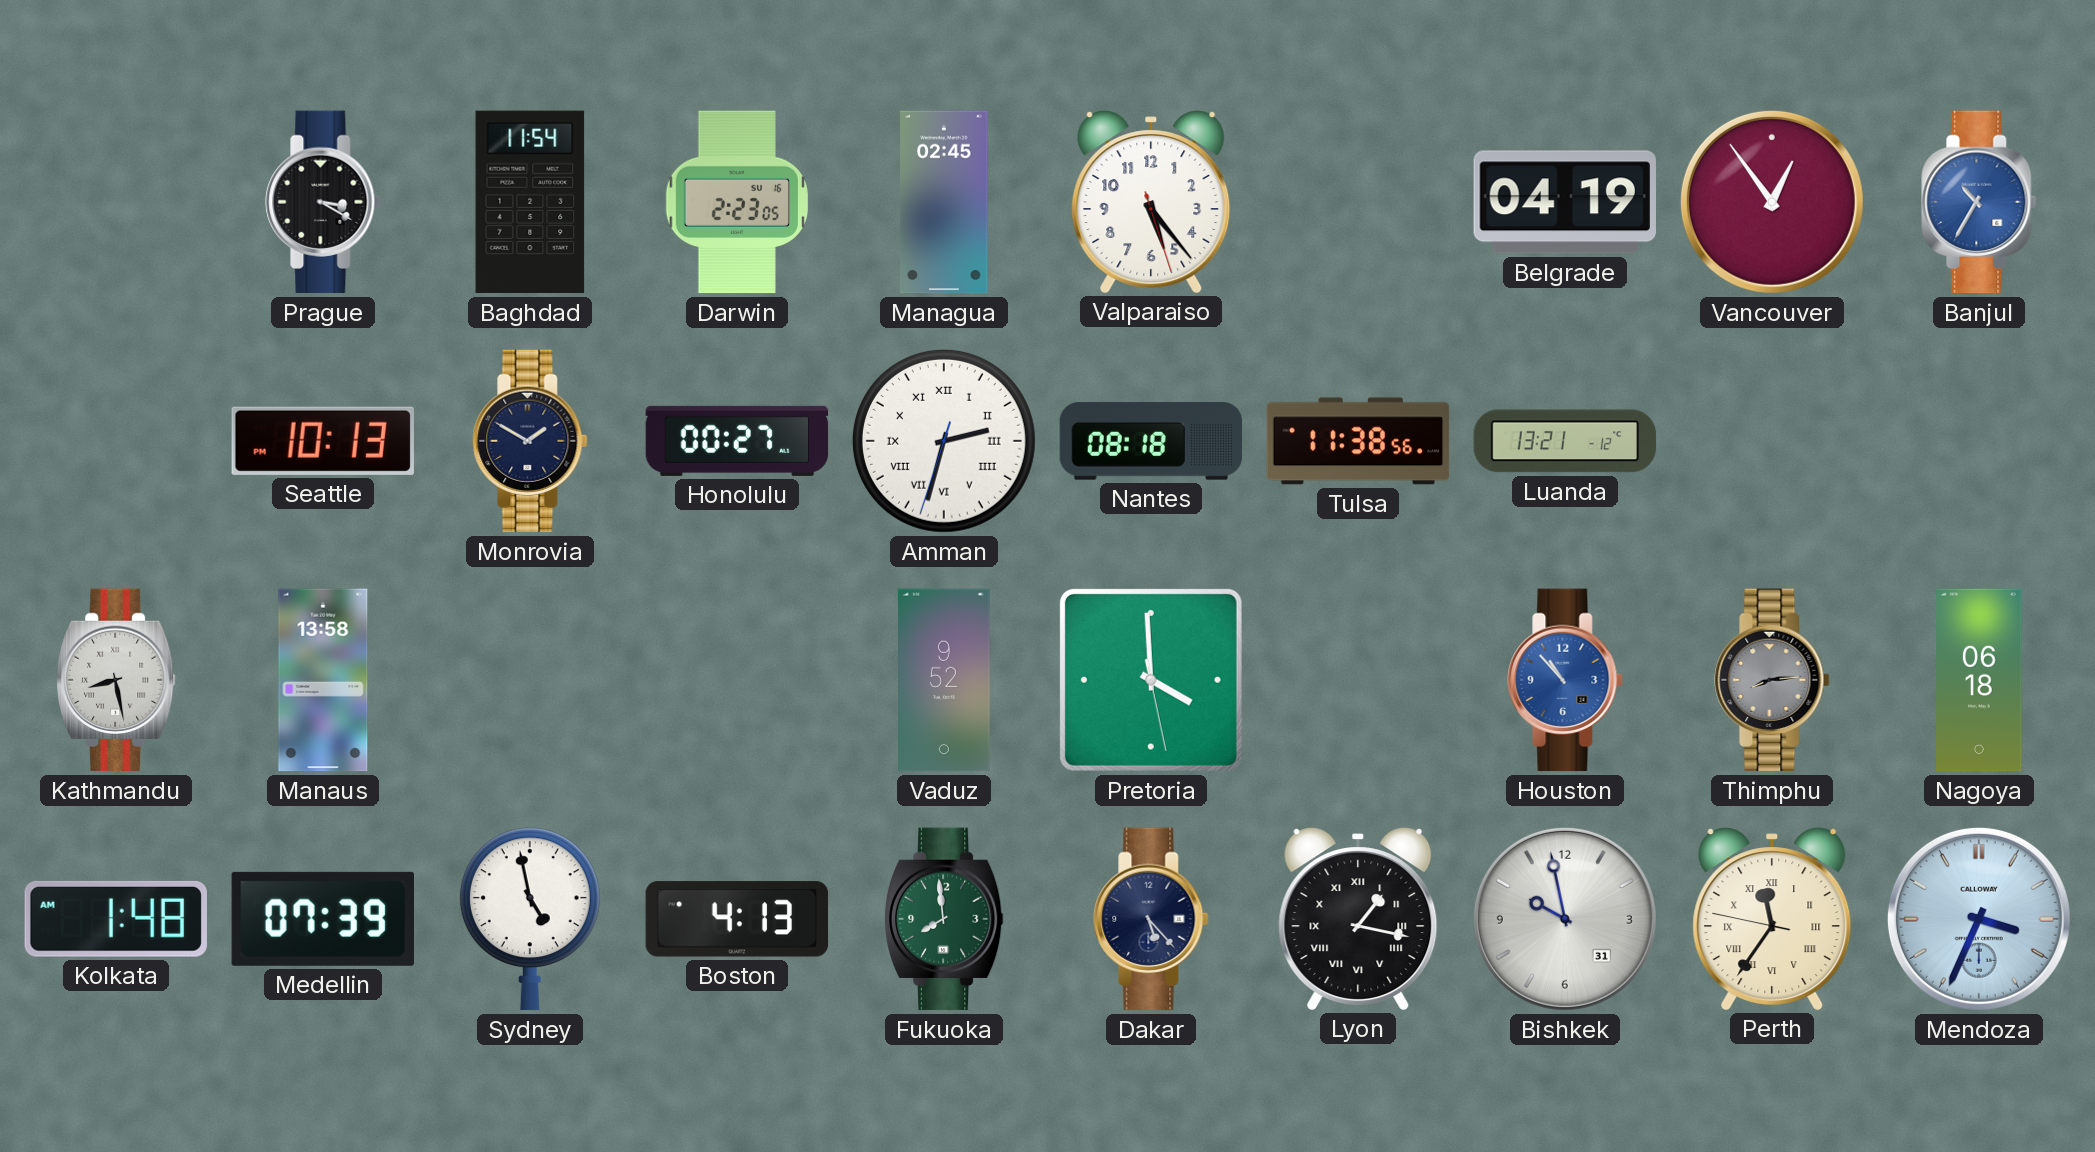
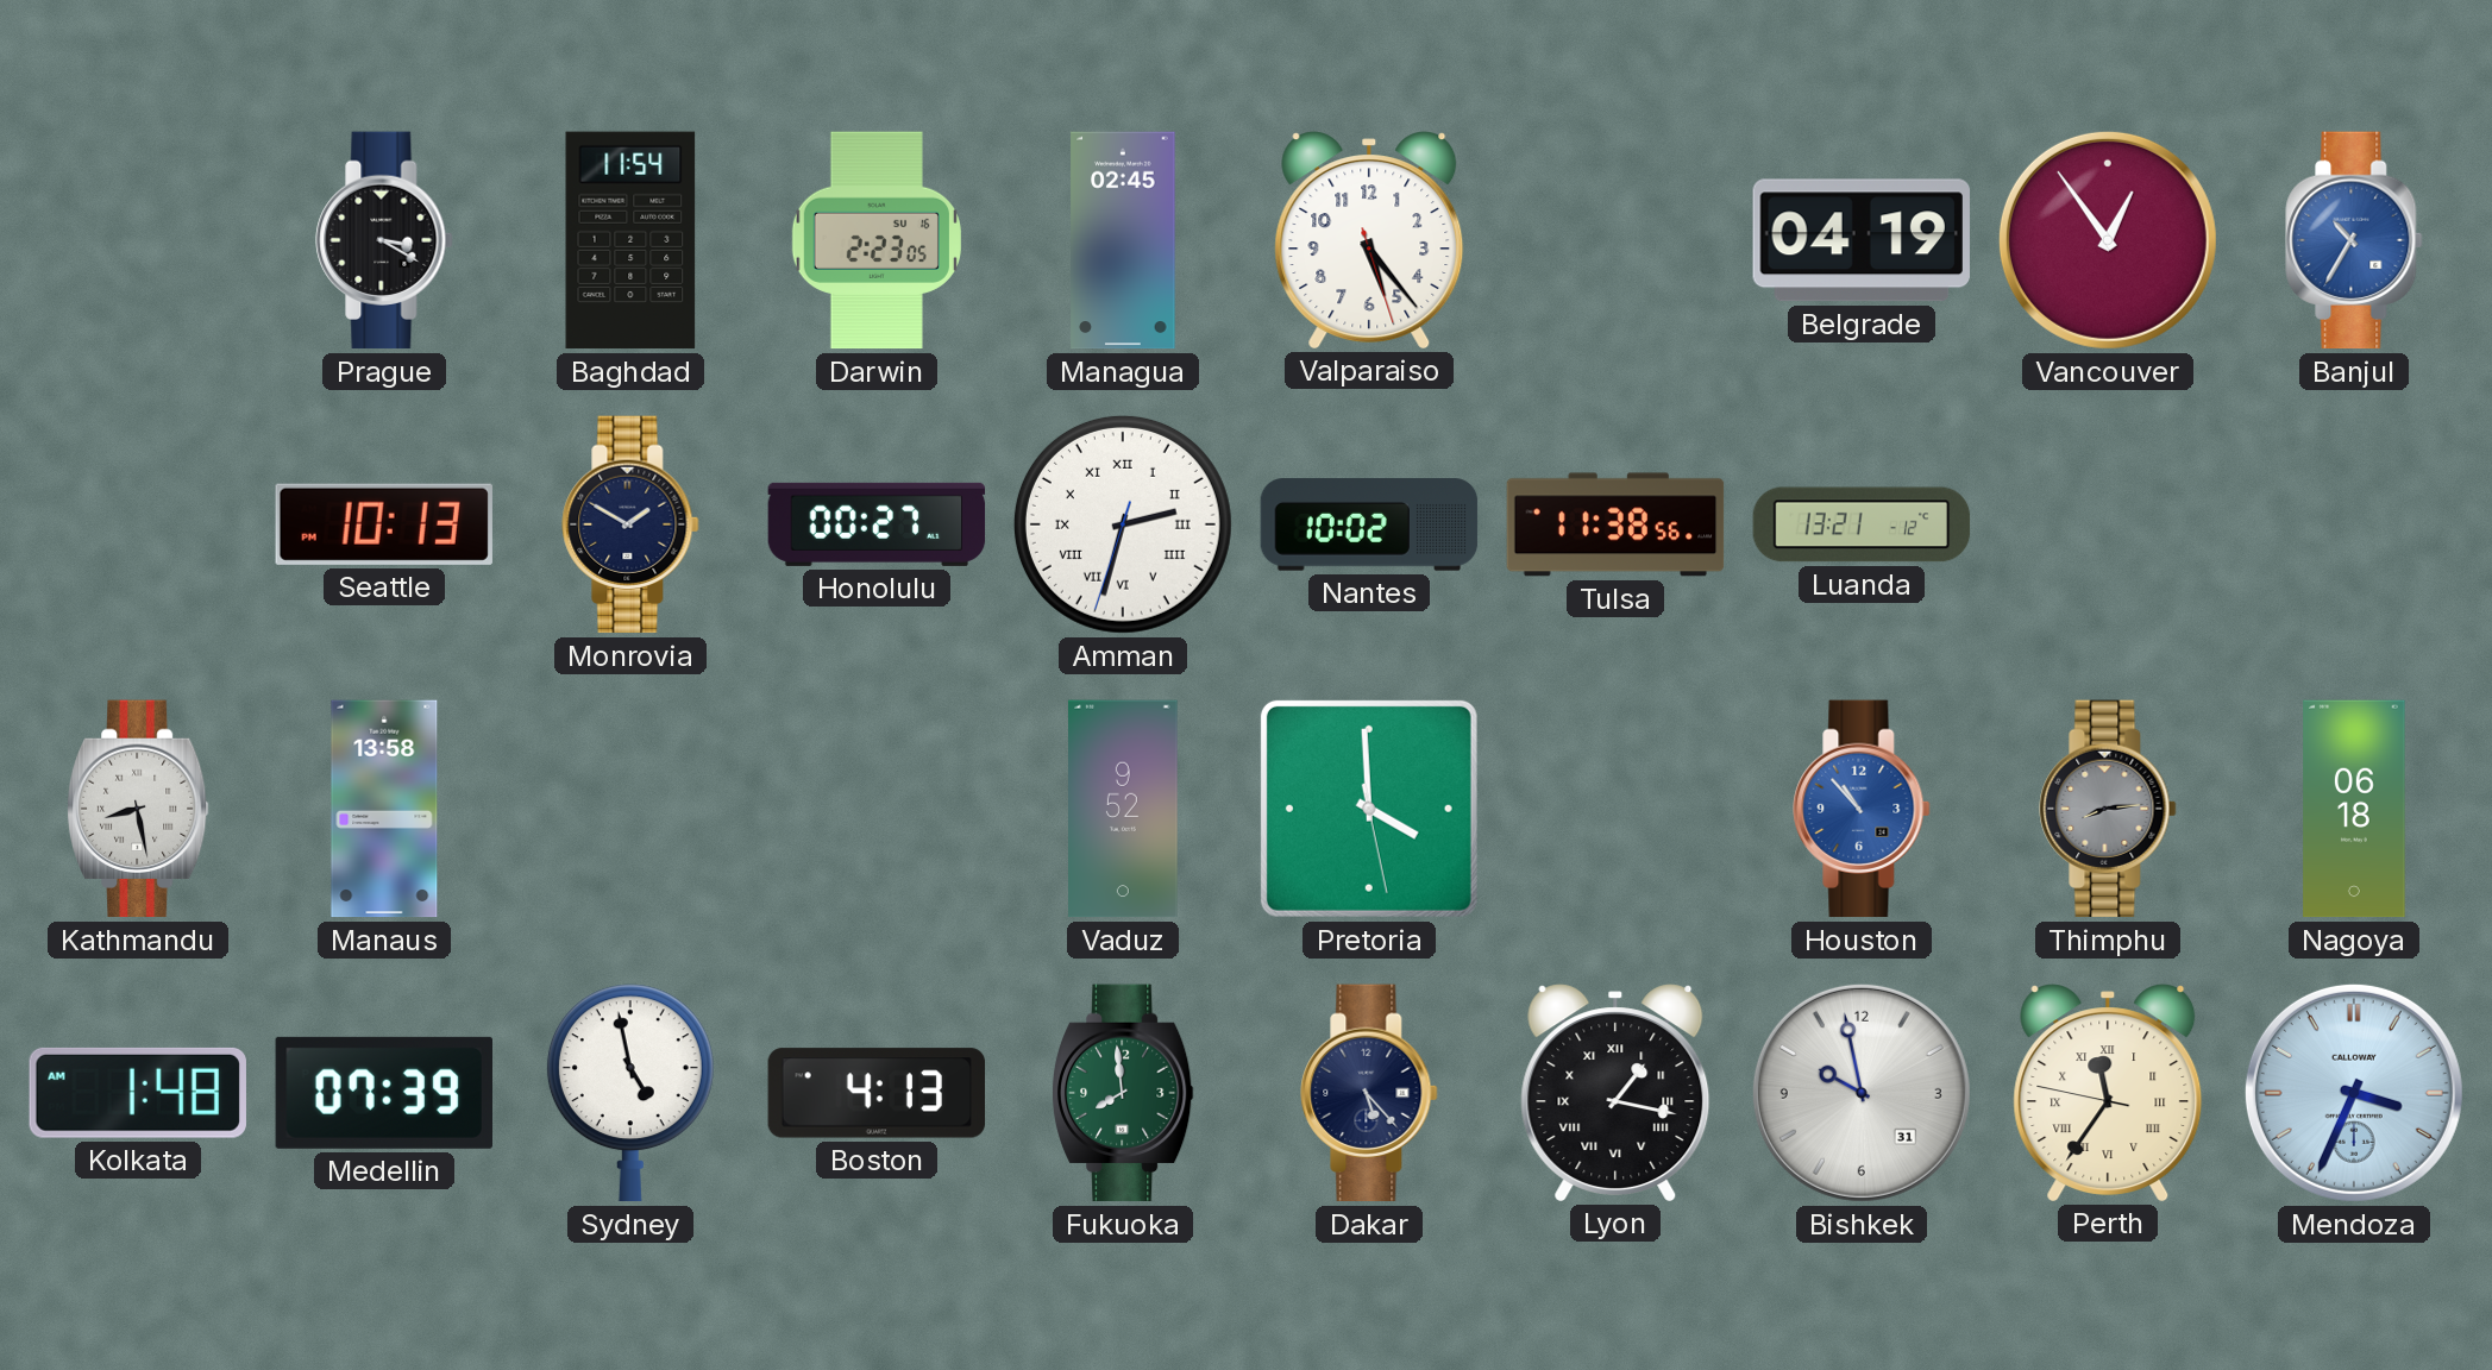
Nantes: 08:18 -> 10:02 (1369, 524)
